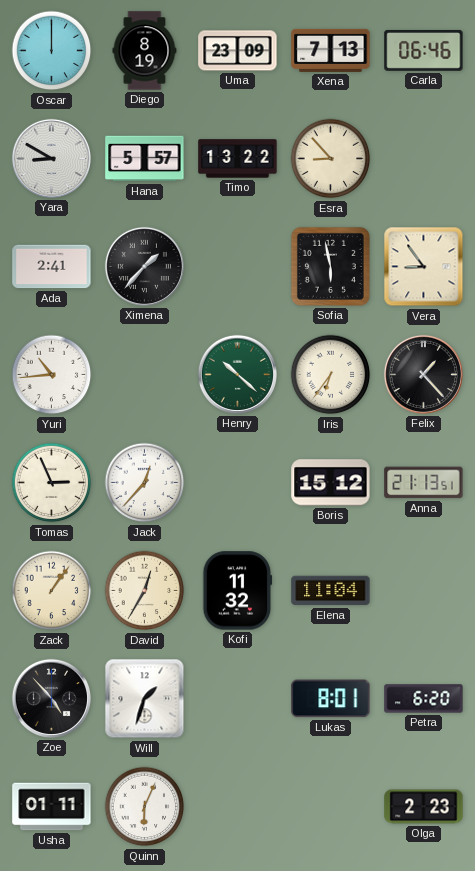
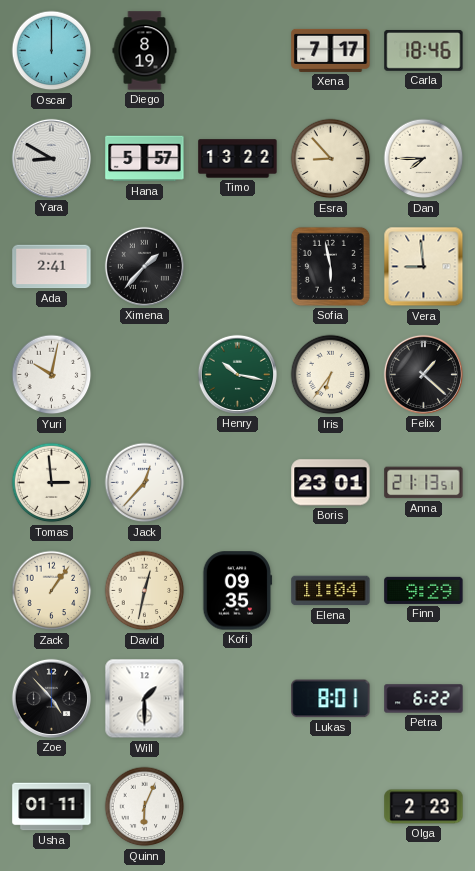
Uma: 23:09 -> none (238, 51)
Xena: 7:13 -> 7:17 (331, 50)
Carla: 06:46 -> 18:46 (424, 51)
Dan: none -> 7:45 (424, 159)
Vera: 8:54 -> 8:59 (424, 267)
Yuri: 10:44 -> 10:02 (52, 375)
Henry: 10:22 -> 10:17 (237, 374)
Felix: 1:23 -> 1:22 (423, 374)
Tomas: 2:56 -> 2:59 (52, 483)
Boris: 15:12 -> 23:01 (331, 483)
David: 12:35 -> 12:32 (145, 591)
Kofi: 11:32 -> 09:35 (238, 591)
Finn: none -> 9:29 (424, 590)
Will: 1:33 -> 1:30 (145, 699)
Petra: 6:20 -> 6:22 (424, 699)
